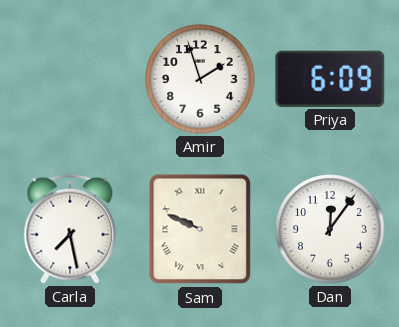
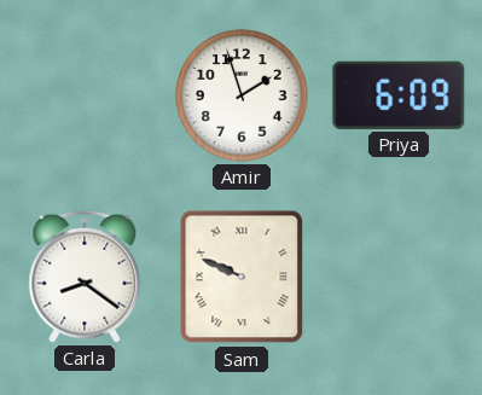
Carla: 7:28 -> 8:21 (85, 277)
Dan: 12:06 -> none (330, 229)
